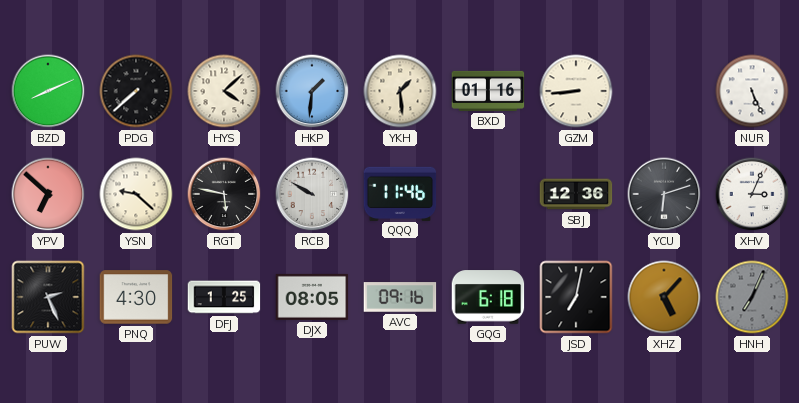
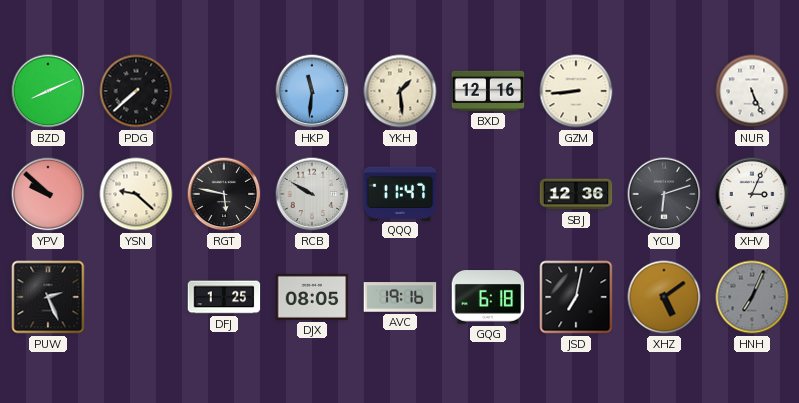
HYS: 4:08 -> none (224, 91)
HKP: 1:31 -> 11:31 (312, 91)
BXD: 01:16 -> 12:16 (488, 91)
YPV: 6:52 -> 9:52 (48, 194)
QQQ: 11:46 -> 11:47 (400, 193)
PNQ: 4:30 -> none (136, 297)
AVC: 09:16 -> 19:16 (400, 297)
XHZ: 5:07 -> 5:09 (664, 297)
